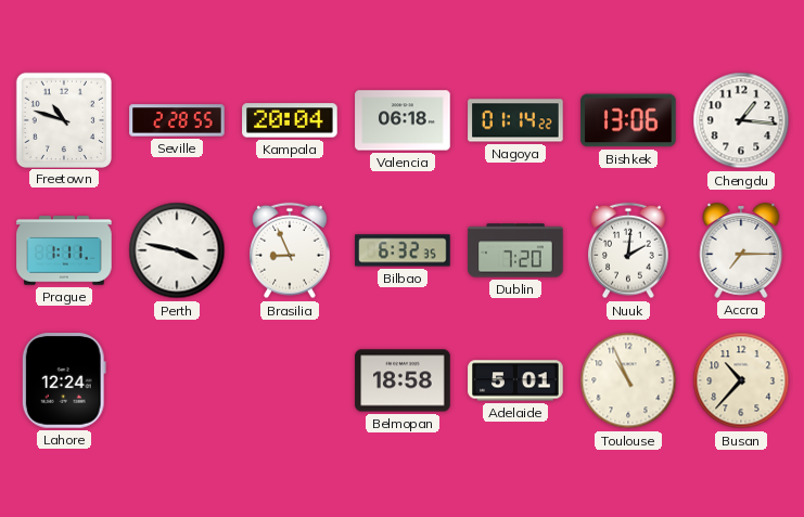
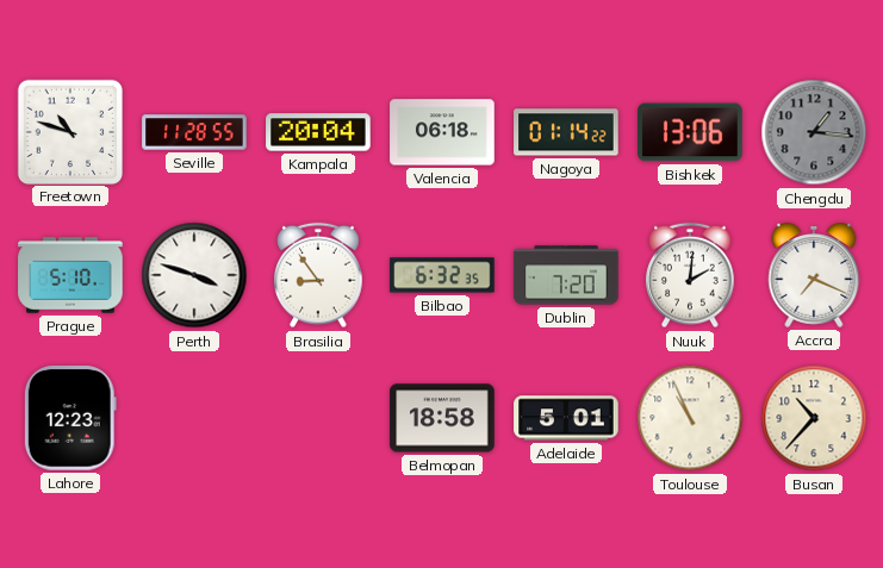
Seville: 2:28 -> 11:28 (194, 132)
Chengdu dial: white -> grey (814, 132)
Prague: 1:11 -> 5:10 (70, 275)
Perth: 3:47 -> 3:48 (194, 275)
Brasilia: 8:56 -> 8:54 (319, 275)
Accra: 7:15 -> 7:19 (814, 275)
Lahore: 12:24 -> 12:23 (70, 418)
